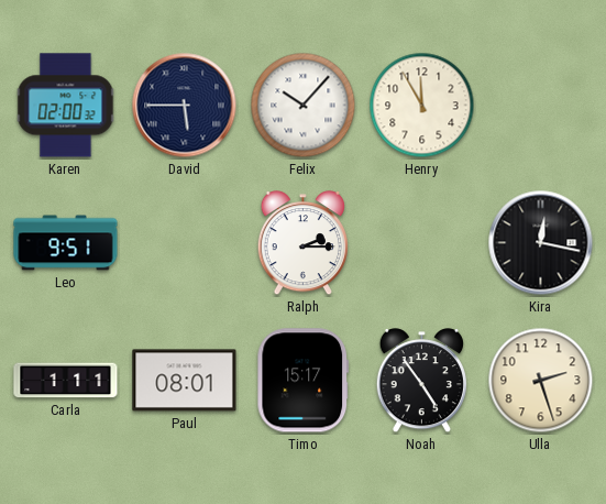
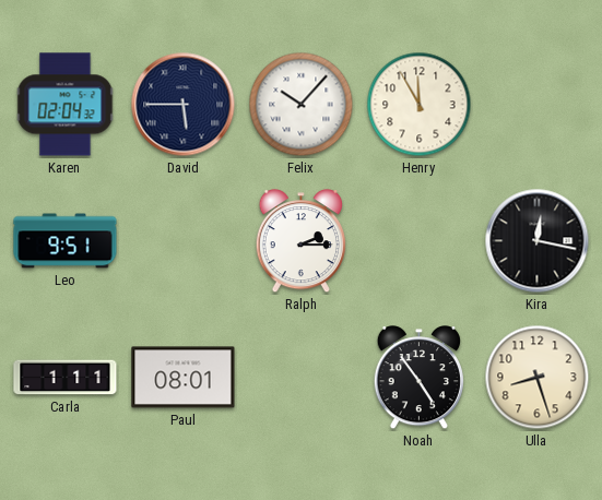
Karen: 02:00 -> 02:04 (66, 105)
Timo: 15:17 -> none (304, 381)
Ulla: 2:27 -> 8:27 (538, 378)
